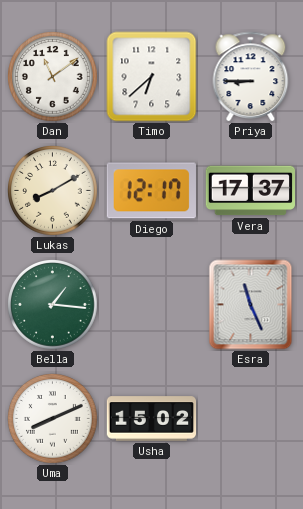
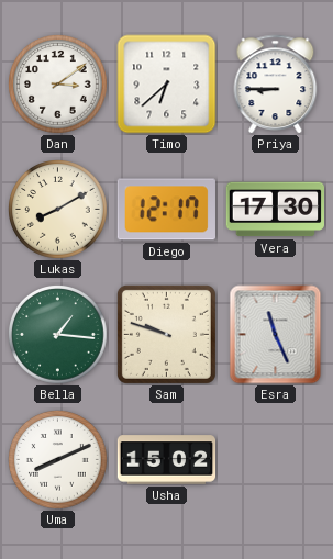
Dan: 11:09 -> 3:09 (58, 85)
Vera: 17:37 -> 17:30 (275, 210)
Sam: none -> 9:48 (166, 334)
